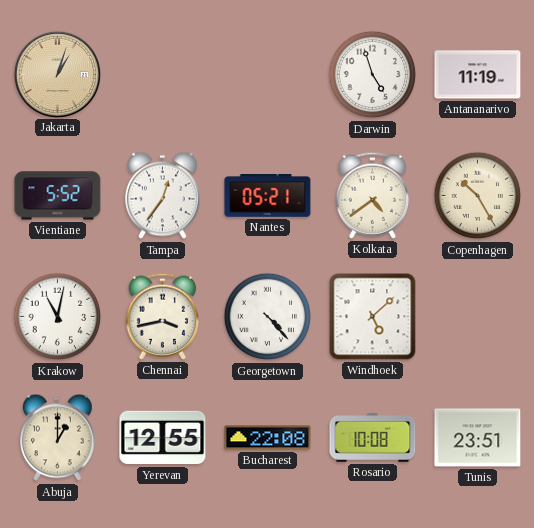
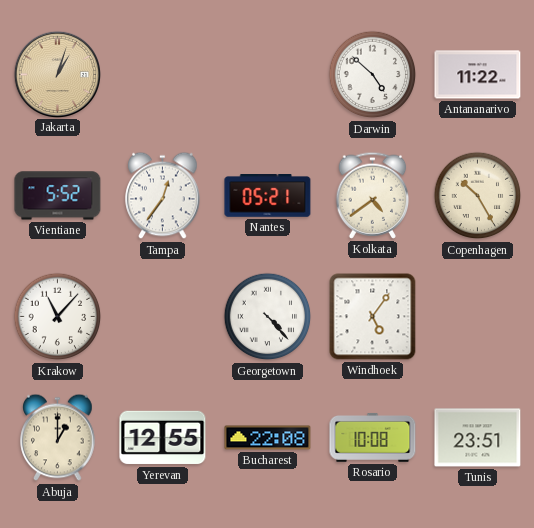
Darwin: 4:57 -> 4:52 (373, 75)
Antananarivo: 11:19 -> 11:22 (478, 75)
Krakow: 11:02 -> 11:07 (58, 317)
Chennai: 3:43 -> none (163, 316)
Windhoek: 5:08 -> 5:06 (373, 317)
